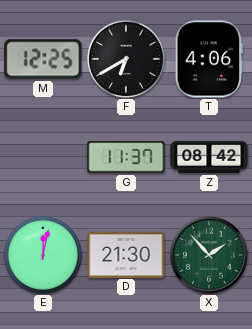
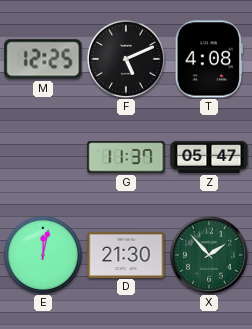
F: 6:40 -> 5:11 (126, 59)
T: 4:06 -> 4:08 (208, 59)
Z: 08:42 -> 05:47 (209, 157)
